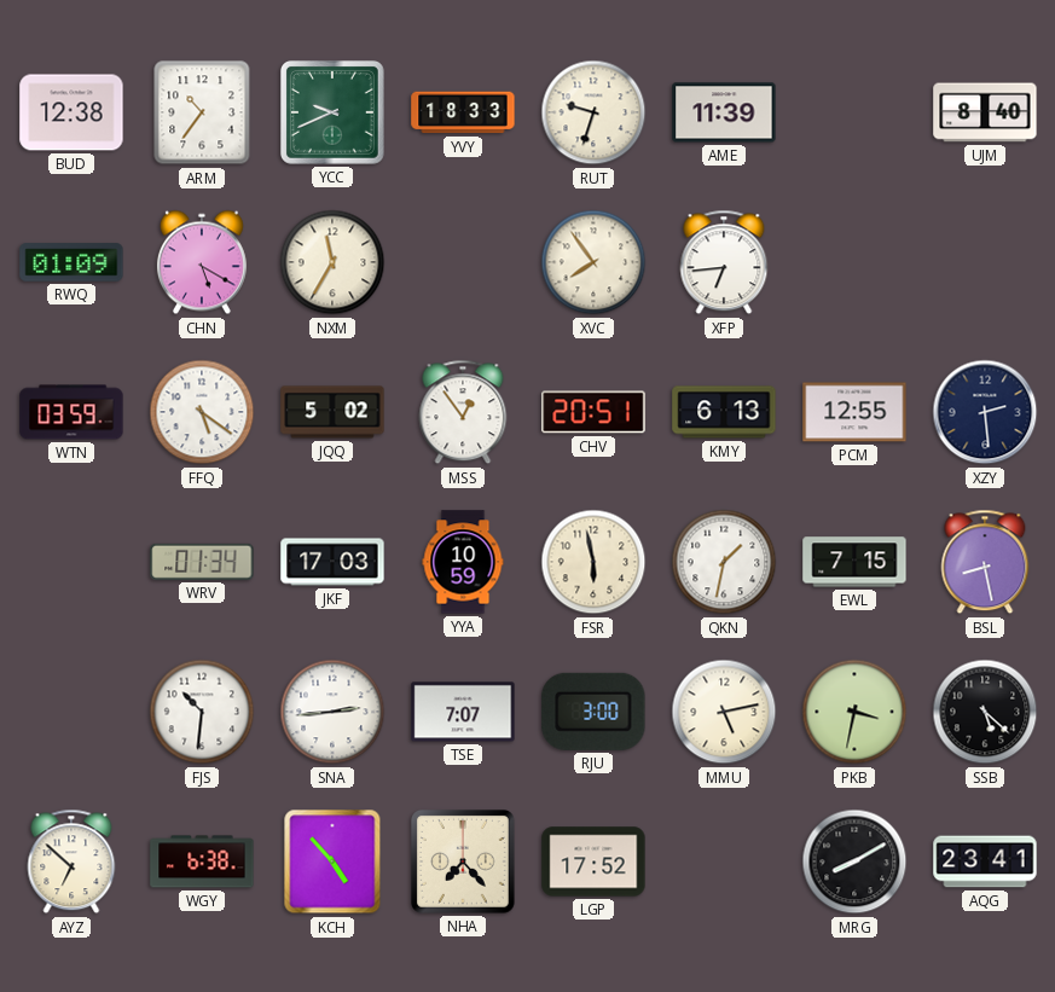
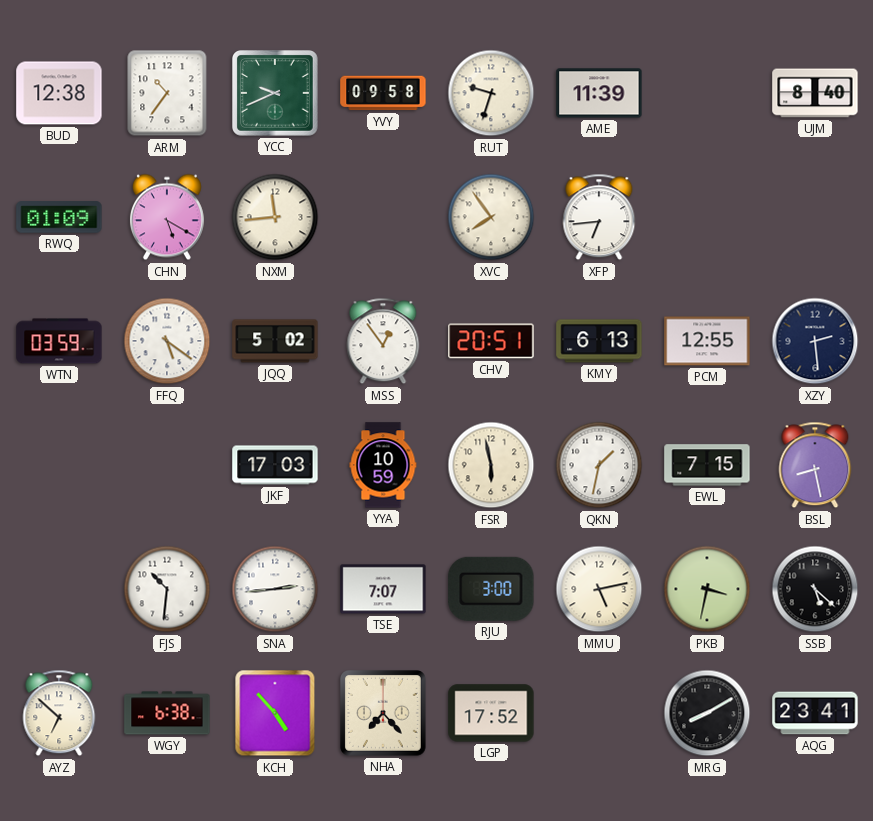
YVY: 18:33 -> 09:58 (383, 93)
NXM: 11:35 -> 11:44 (275, 217)
WRV: 01:34 -> none (202, 562)
